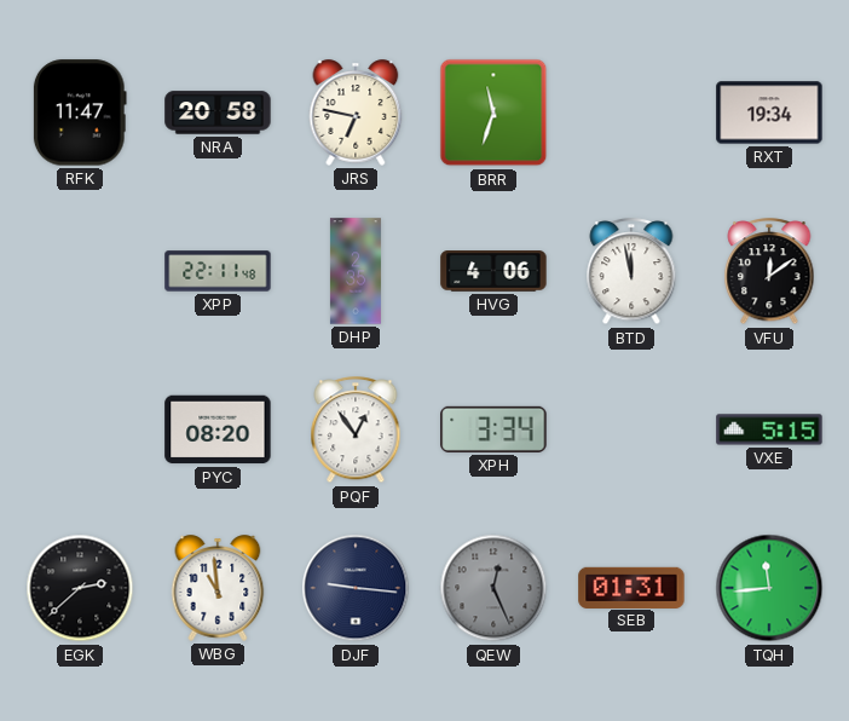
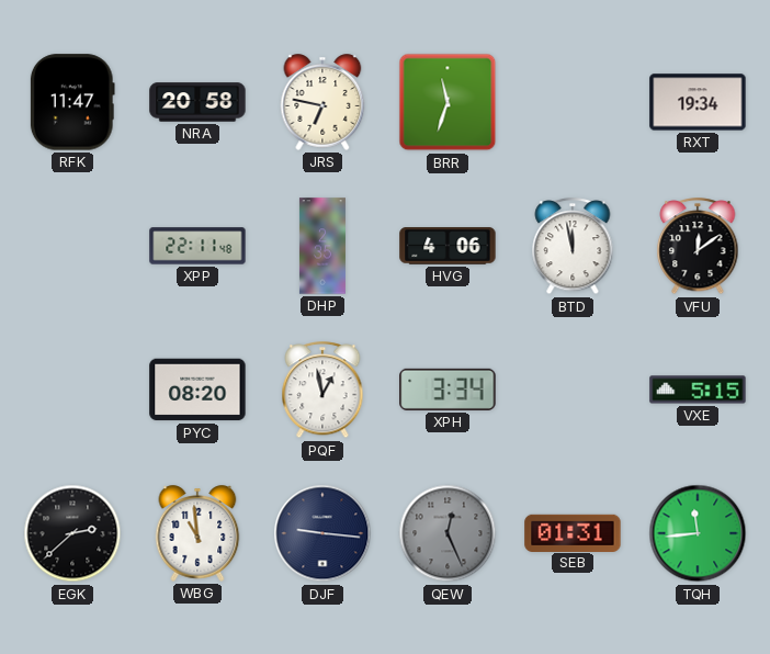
PQF: 12:54 -> 12:58 (322, 391)
